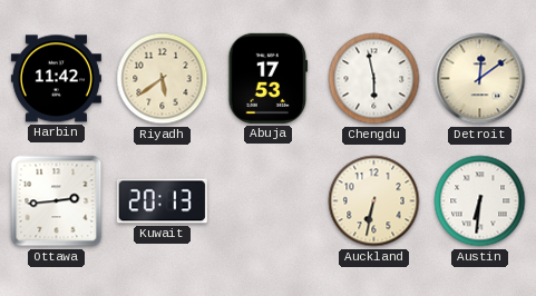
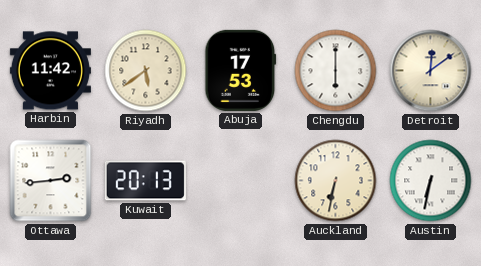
Chengdu: 5:58 -> 6:00 (336, 71)
Austin: 6:31 -> 6:32 (431, 181)
